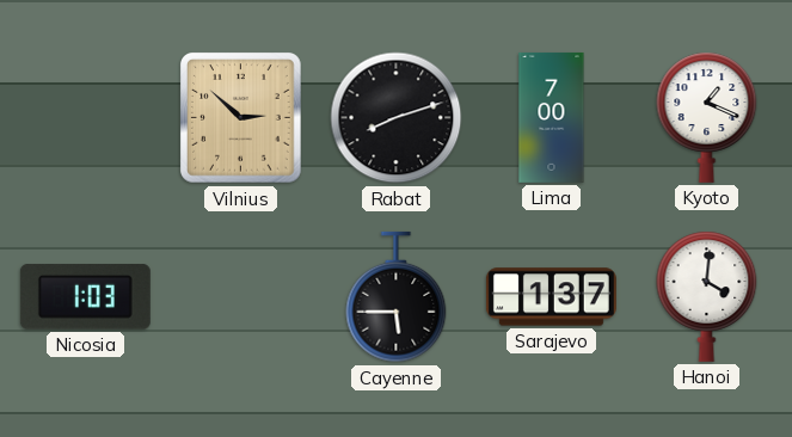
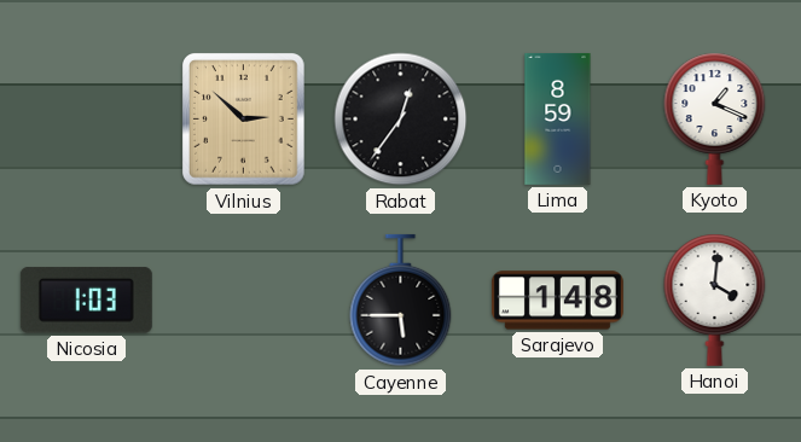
Rabat: 8:12 -> 12:36 (401, 120)
Lima: 7:00 -> 8:59 (558, 118)
Sarajevo: 1:37 -> 1:48 (557, 301)
